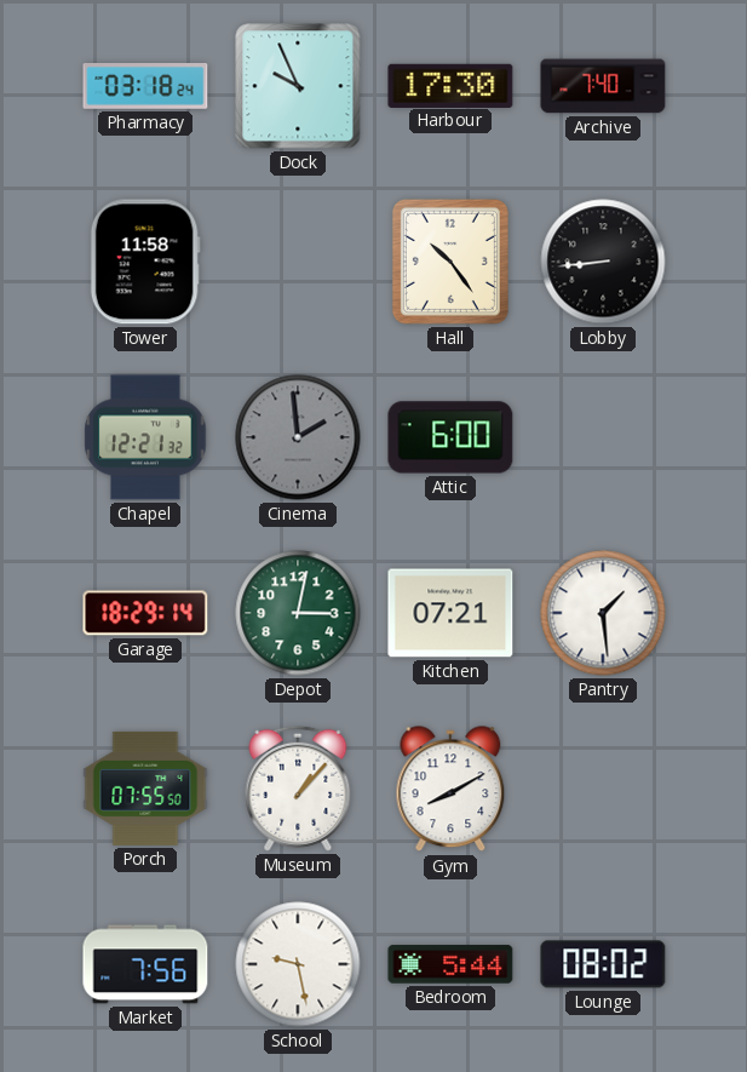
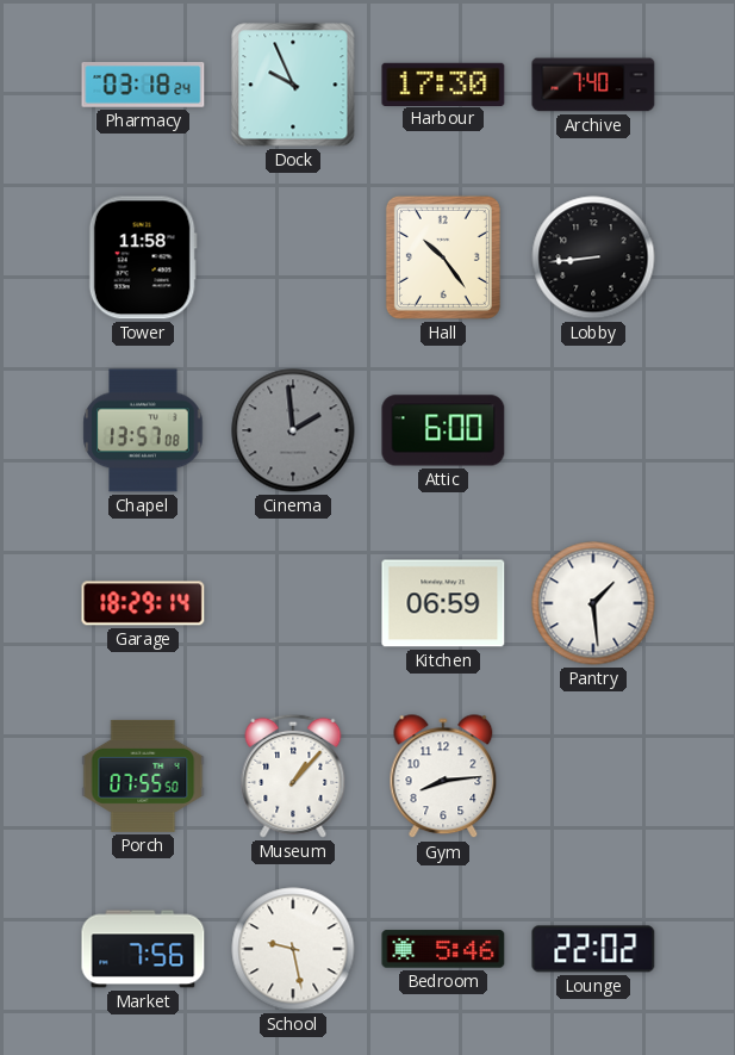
Chapel: 12:21 -> 13:57 (143, 430)
Depot: 3:02 -> none (298, 613)
Kitchen: 07:21 -> 06:59 (443, 603)
Gym: 8:10 -> 8:14 (443, 777)
Bedroom: 5:44 -> 5:46 (443, 949)
Lounge: 08:02 -> 22:02 (593, 949)
